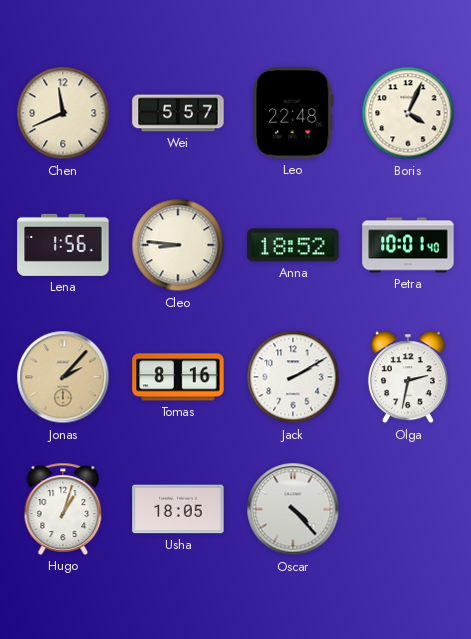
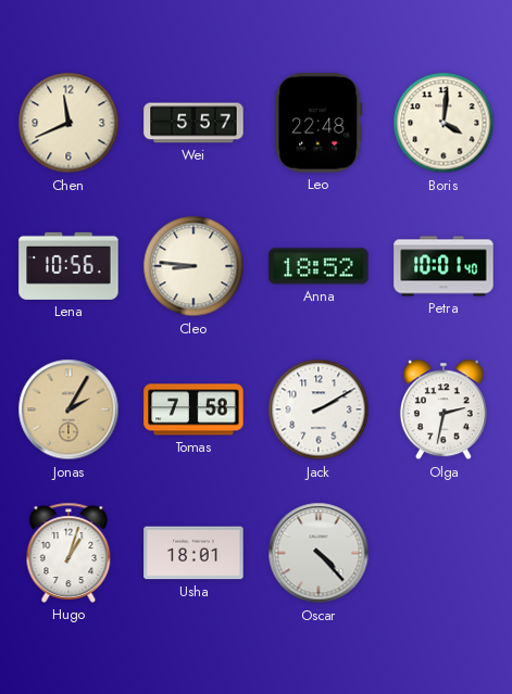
Boris: 4:04 -> 4:01 (444, 123)
Lena: 1:56 -> 10:56 (68, 266)
Jonas: 2:07 -> 2:05 (68, 409)
Tomas: 8:16 -> 7:58 (193, 409)
Usha: 18:05 -> 18:01 (193, 553)
